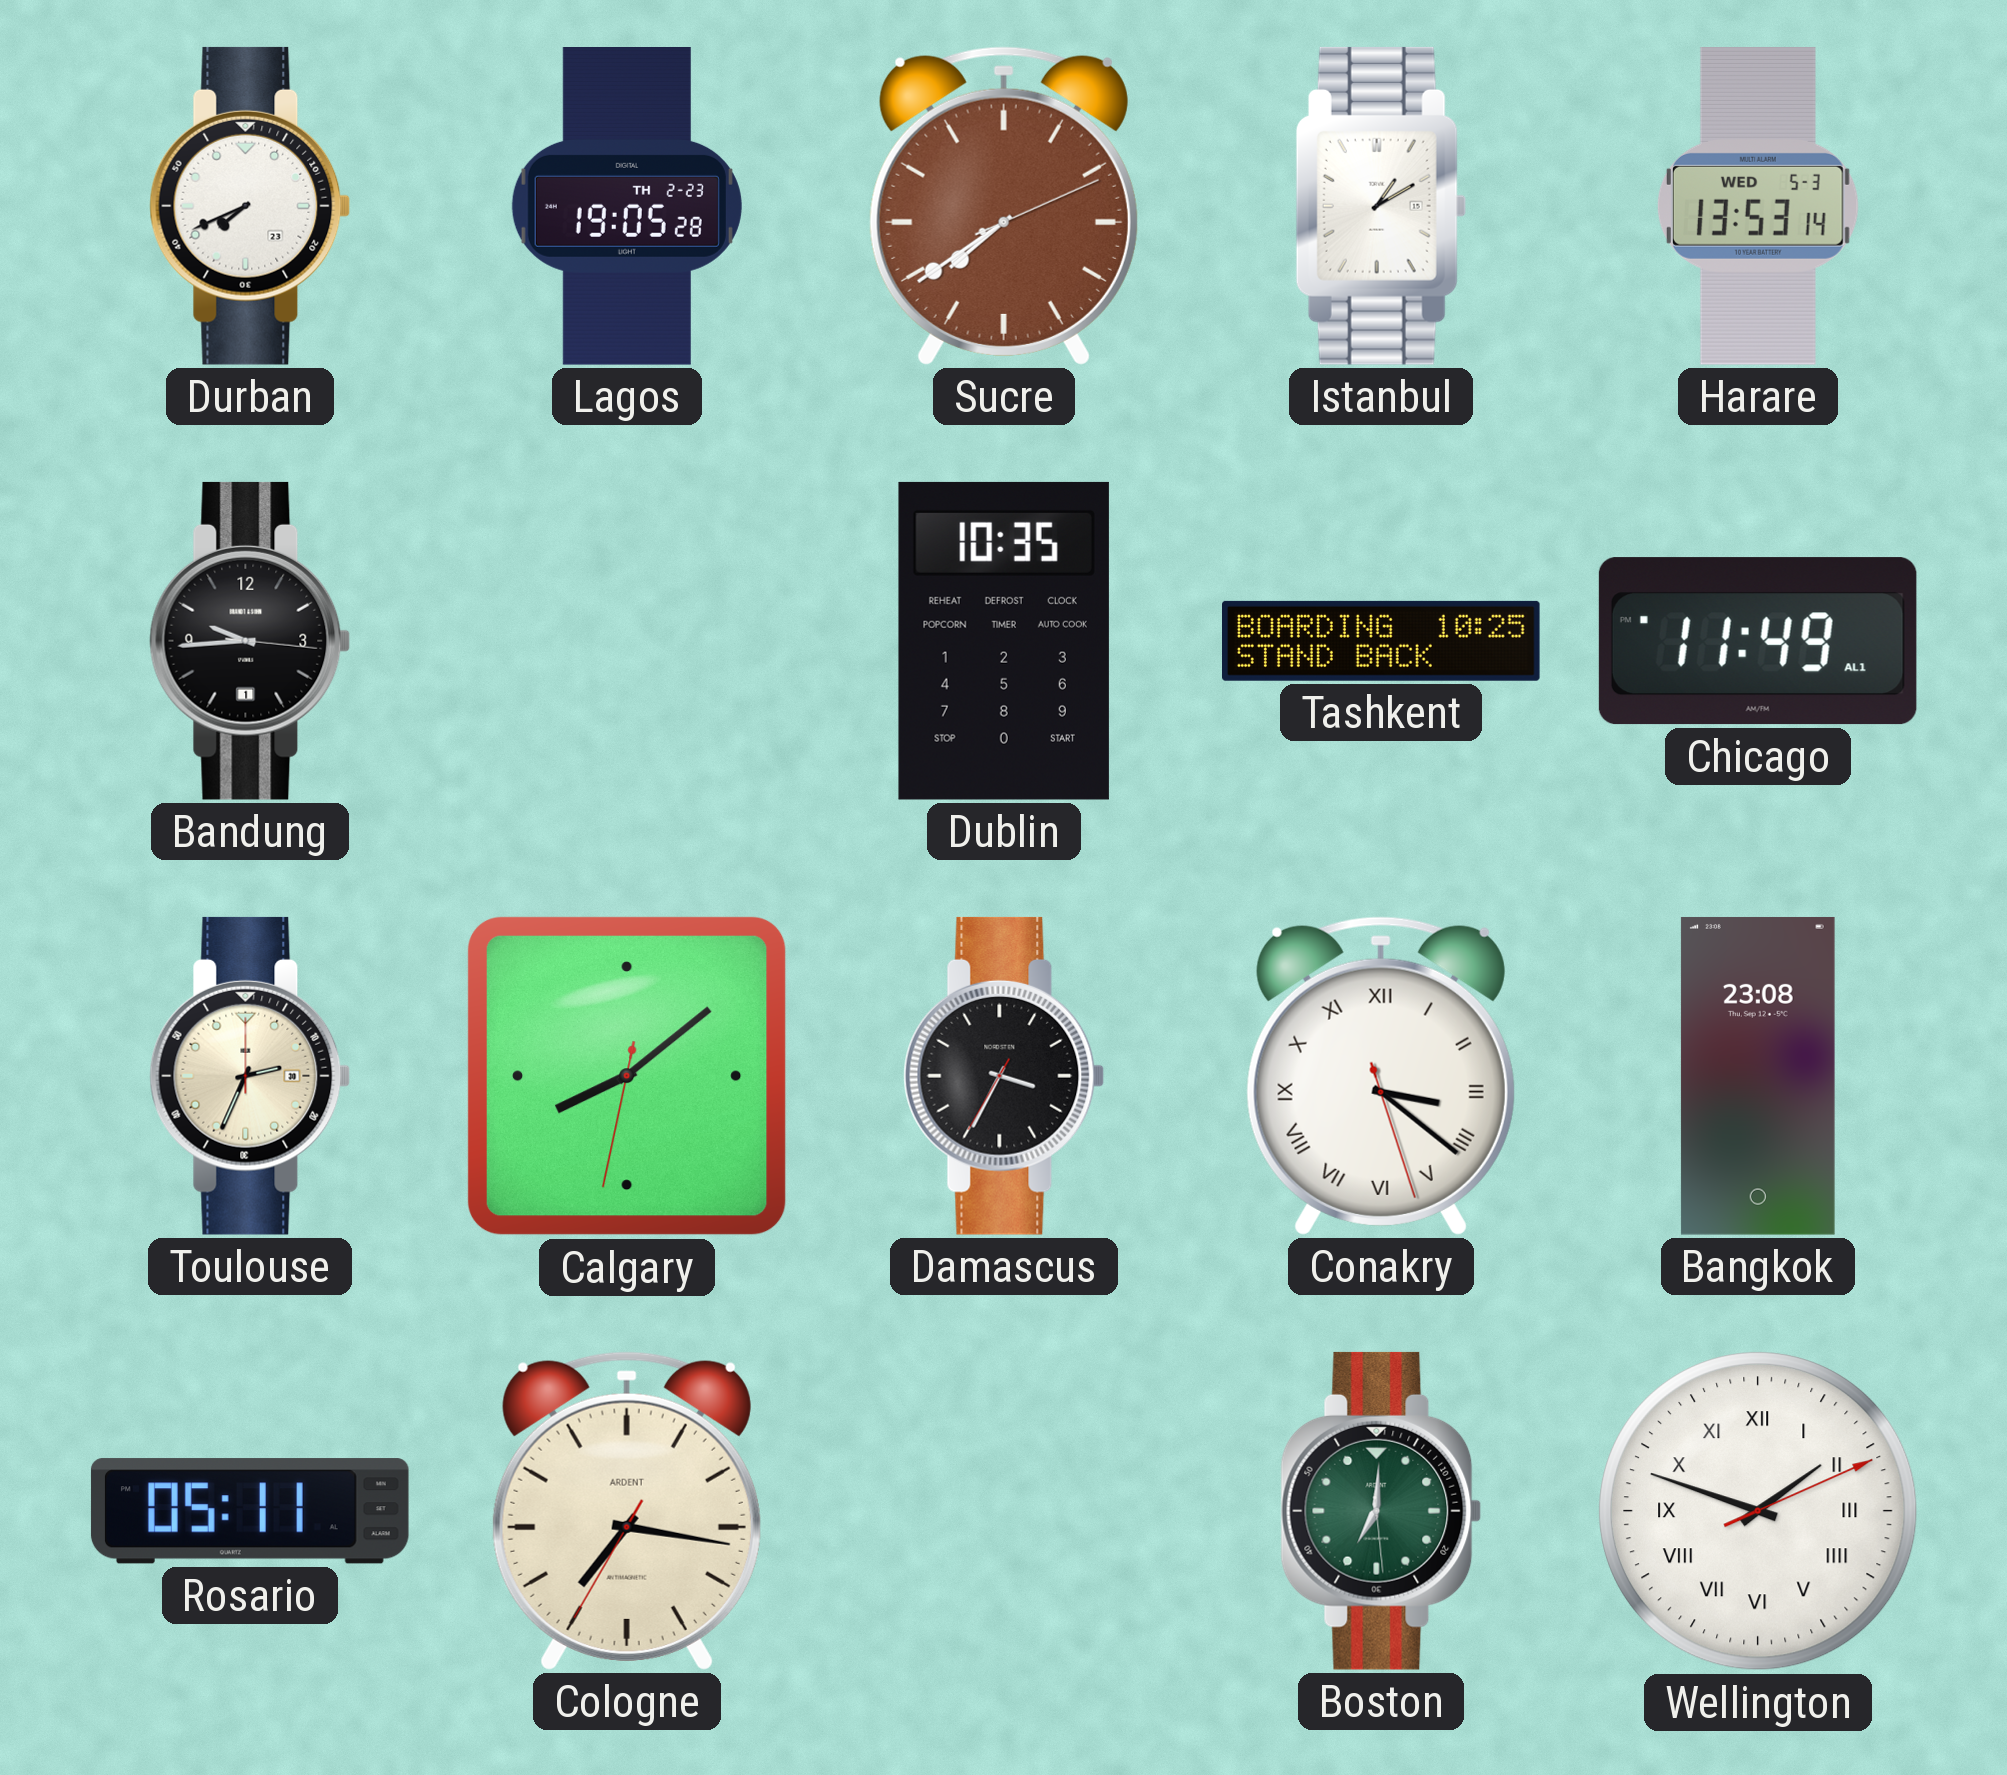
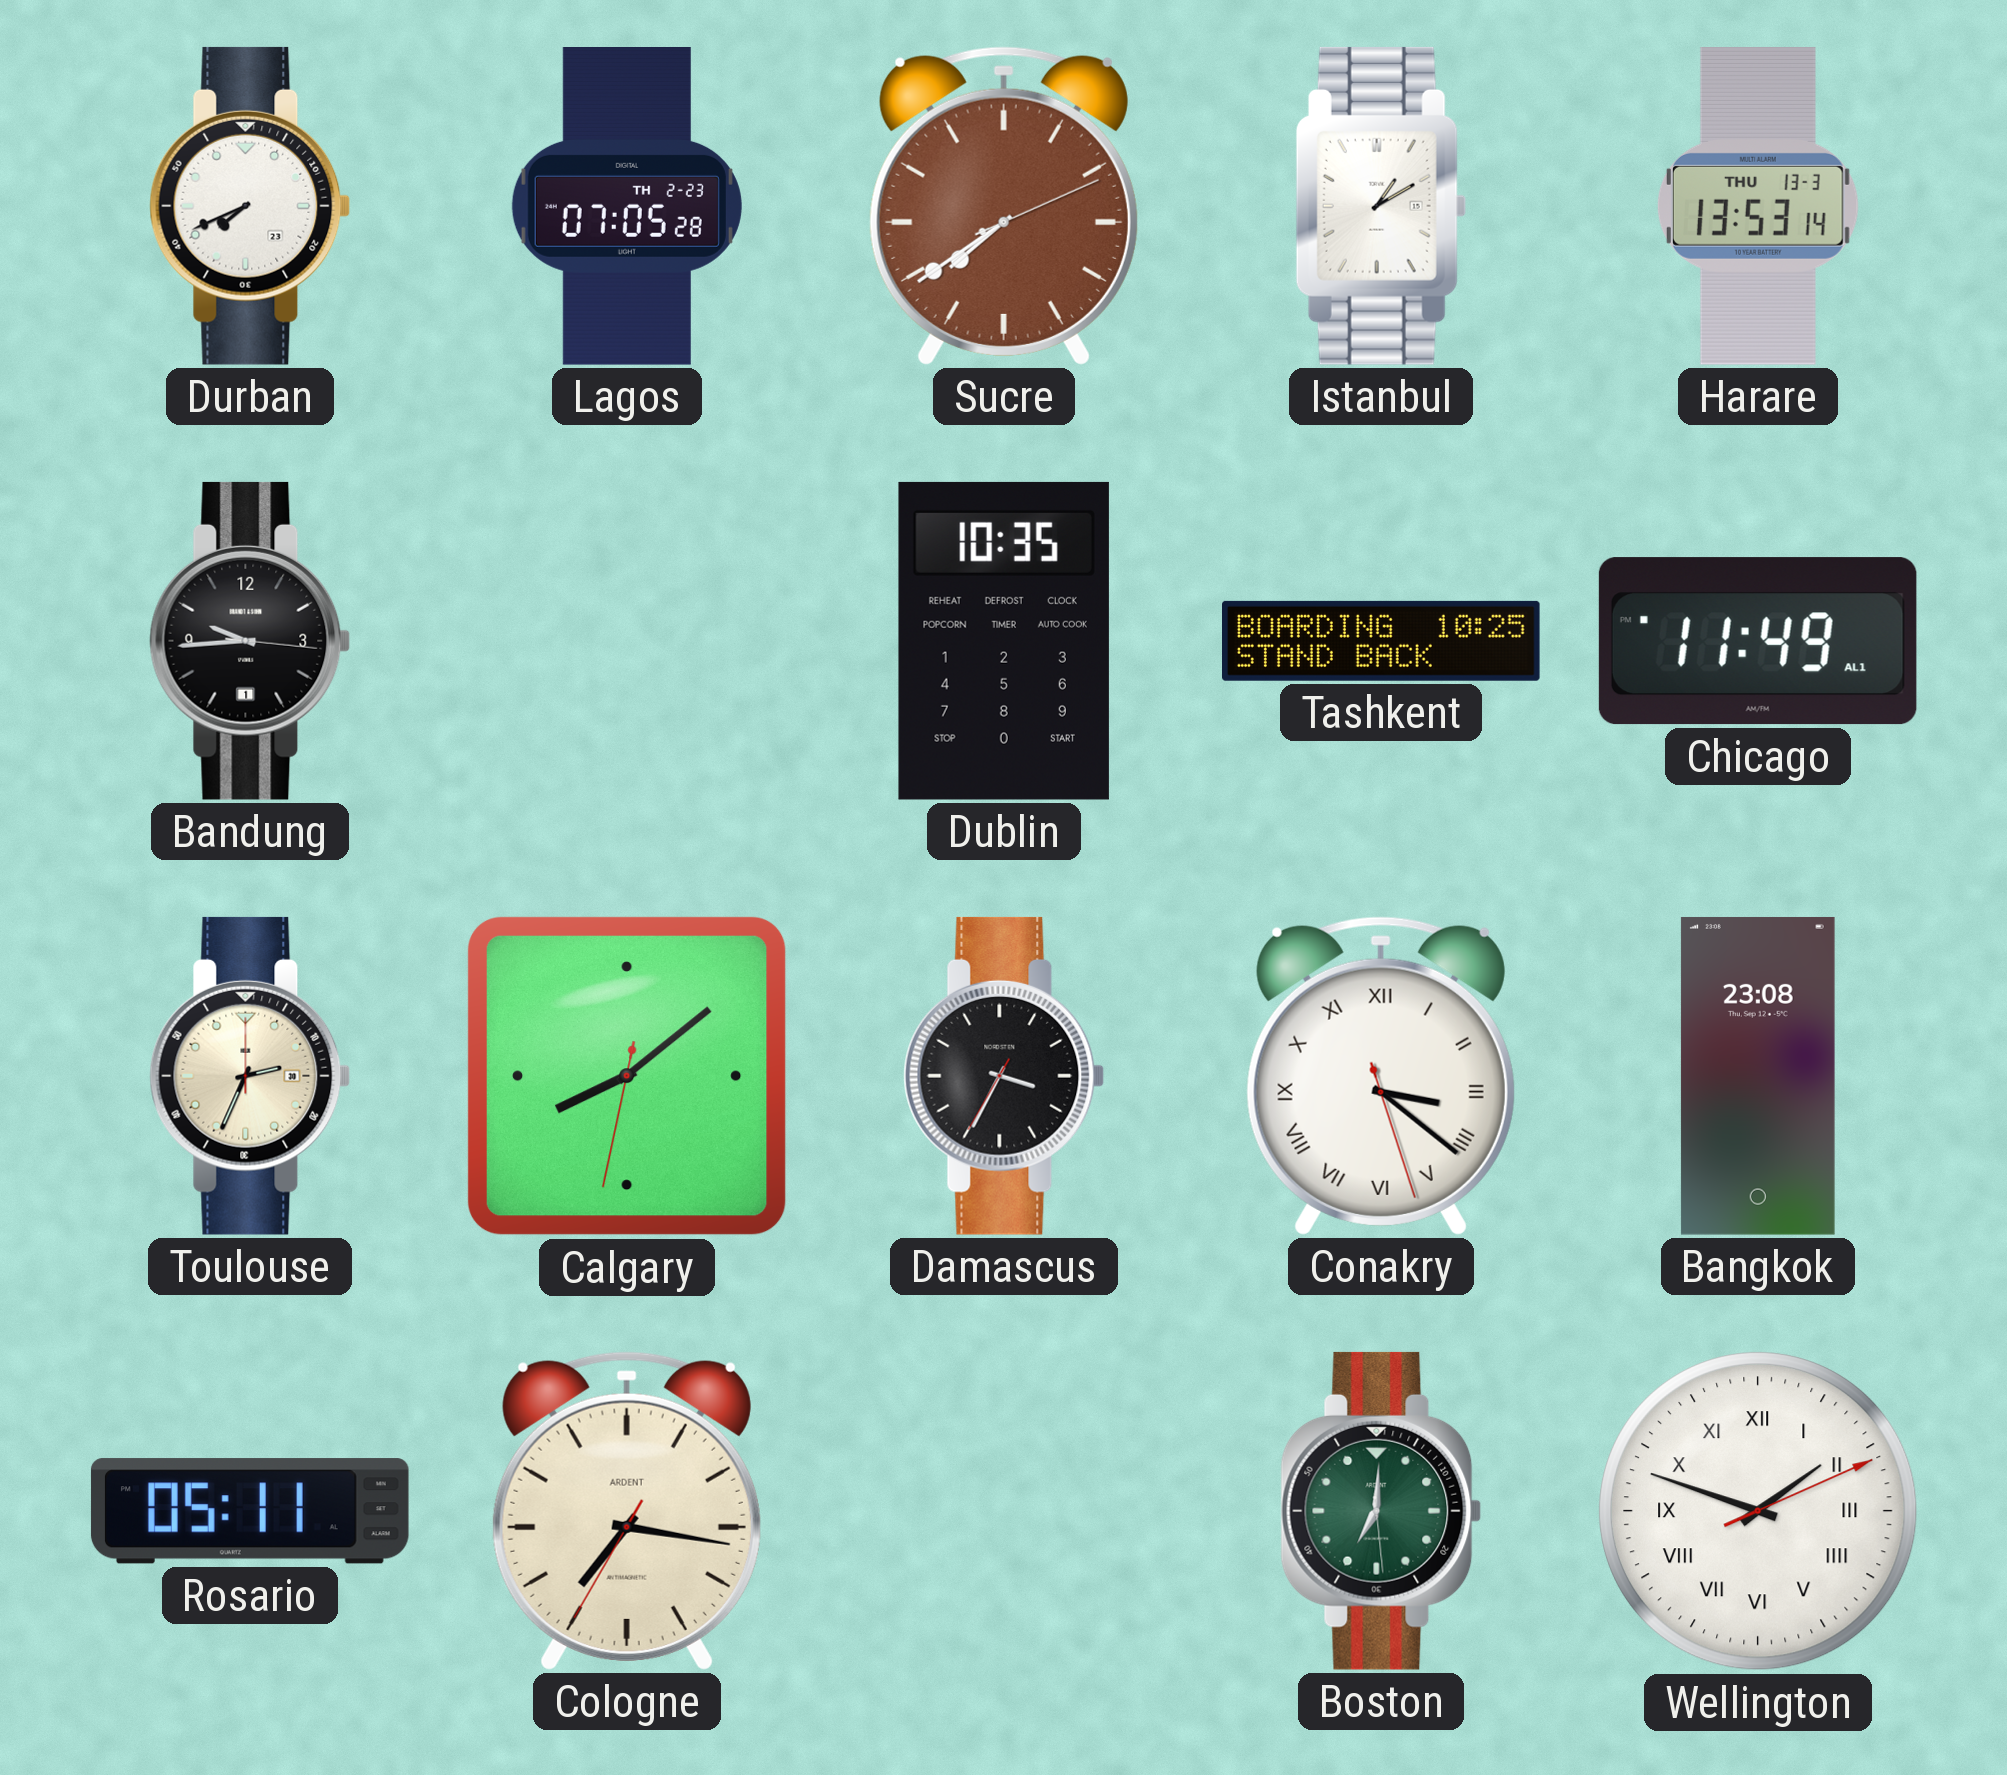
Lagos: 19:05 -> 07:05 (627, 207)
Harare date: WED 5-3 -> THU 13-3 (1758, 206)
